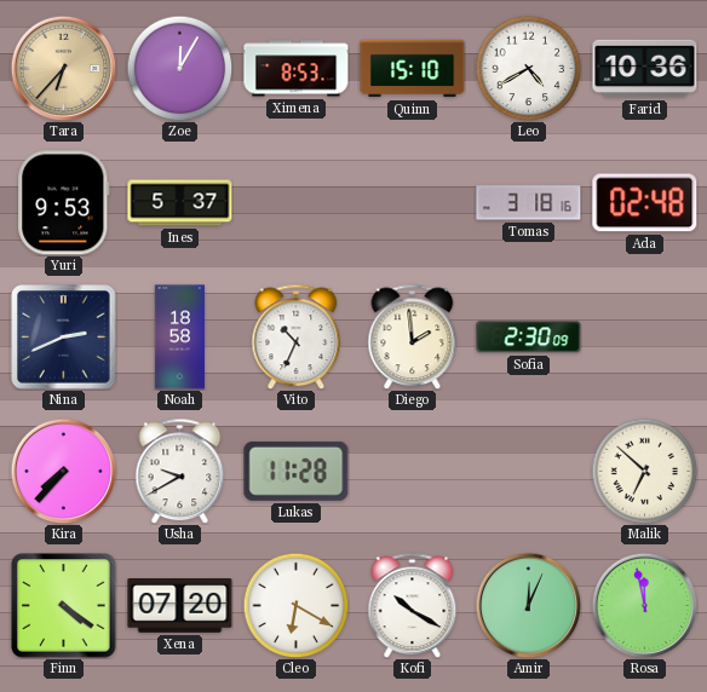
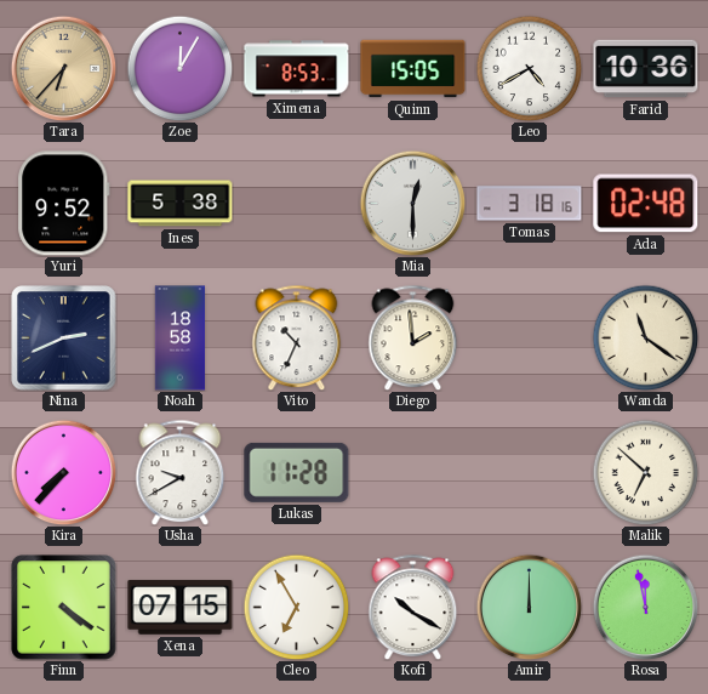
Quinn: 15:10 -> 15:05 (413, 69)
Yuri: 9:53 -> 9:52 (64, 204)
Ines: 5:37 -> 5:38 (181, 204)
Mia: none -> 12:30 (412, 203)
Sofia: 2:30 -> none (529, 338)
Wanda: none -> 11:21 (645, 337)
Xena: 07:20 -> 07:15 (181, 608)
Cleo: 6:20 -> 6:55 (296, 607)
Amir: 12:04 -> 12:00 (529, 607)
